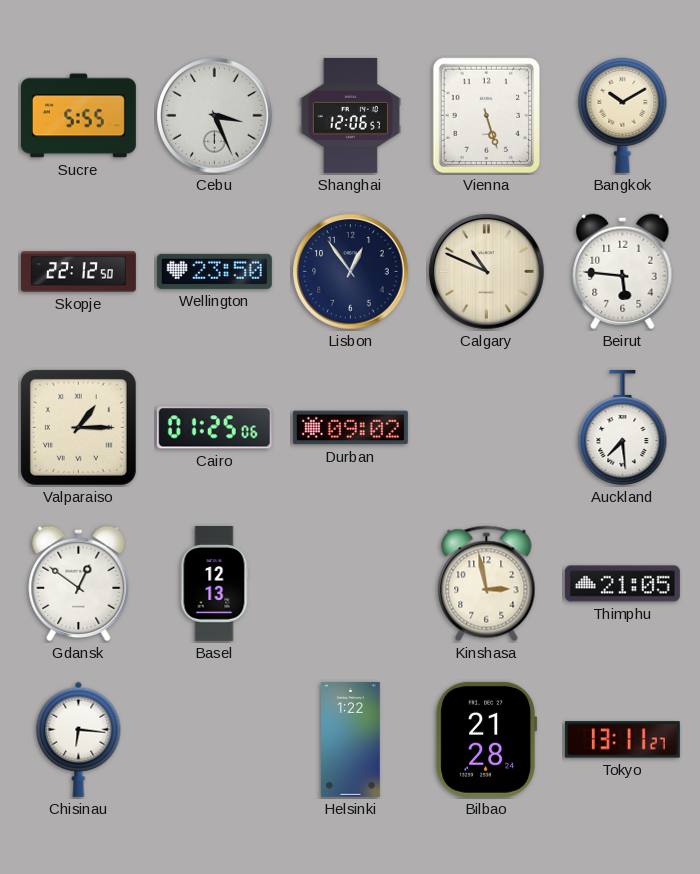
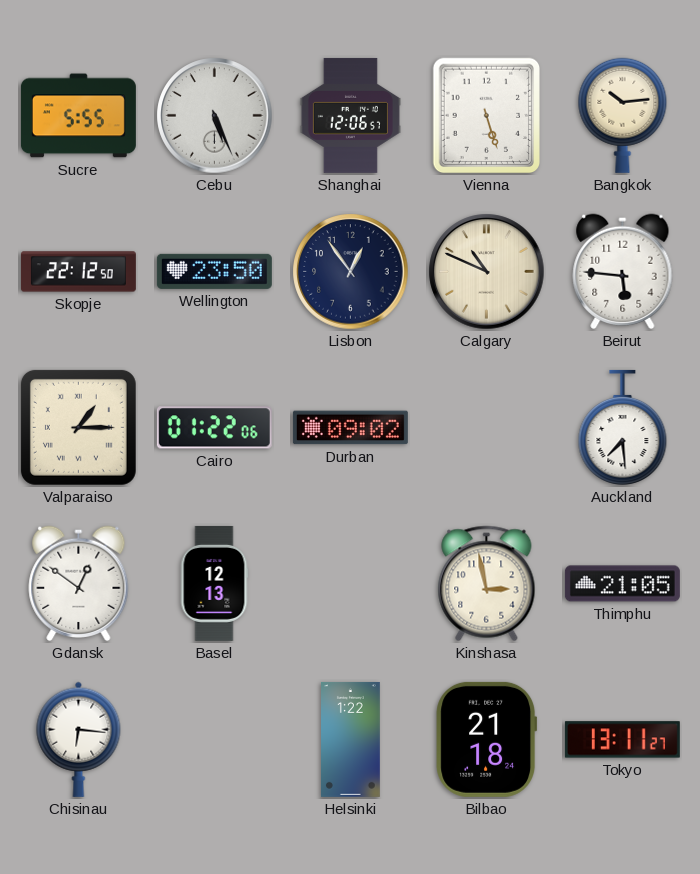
Cebu: 3:26 -> 5:26 (215, 116)
Bangkok: 10:10 -> 10:14 (623, 115)
Cairo: 01:25 -> 01:22 (214, 428)
Bilbao: 21:28 -> 21:18 (487, 739)
